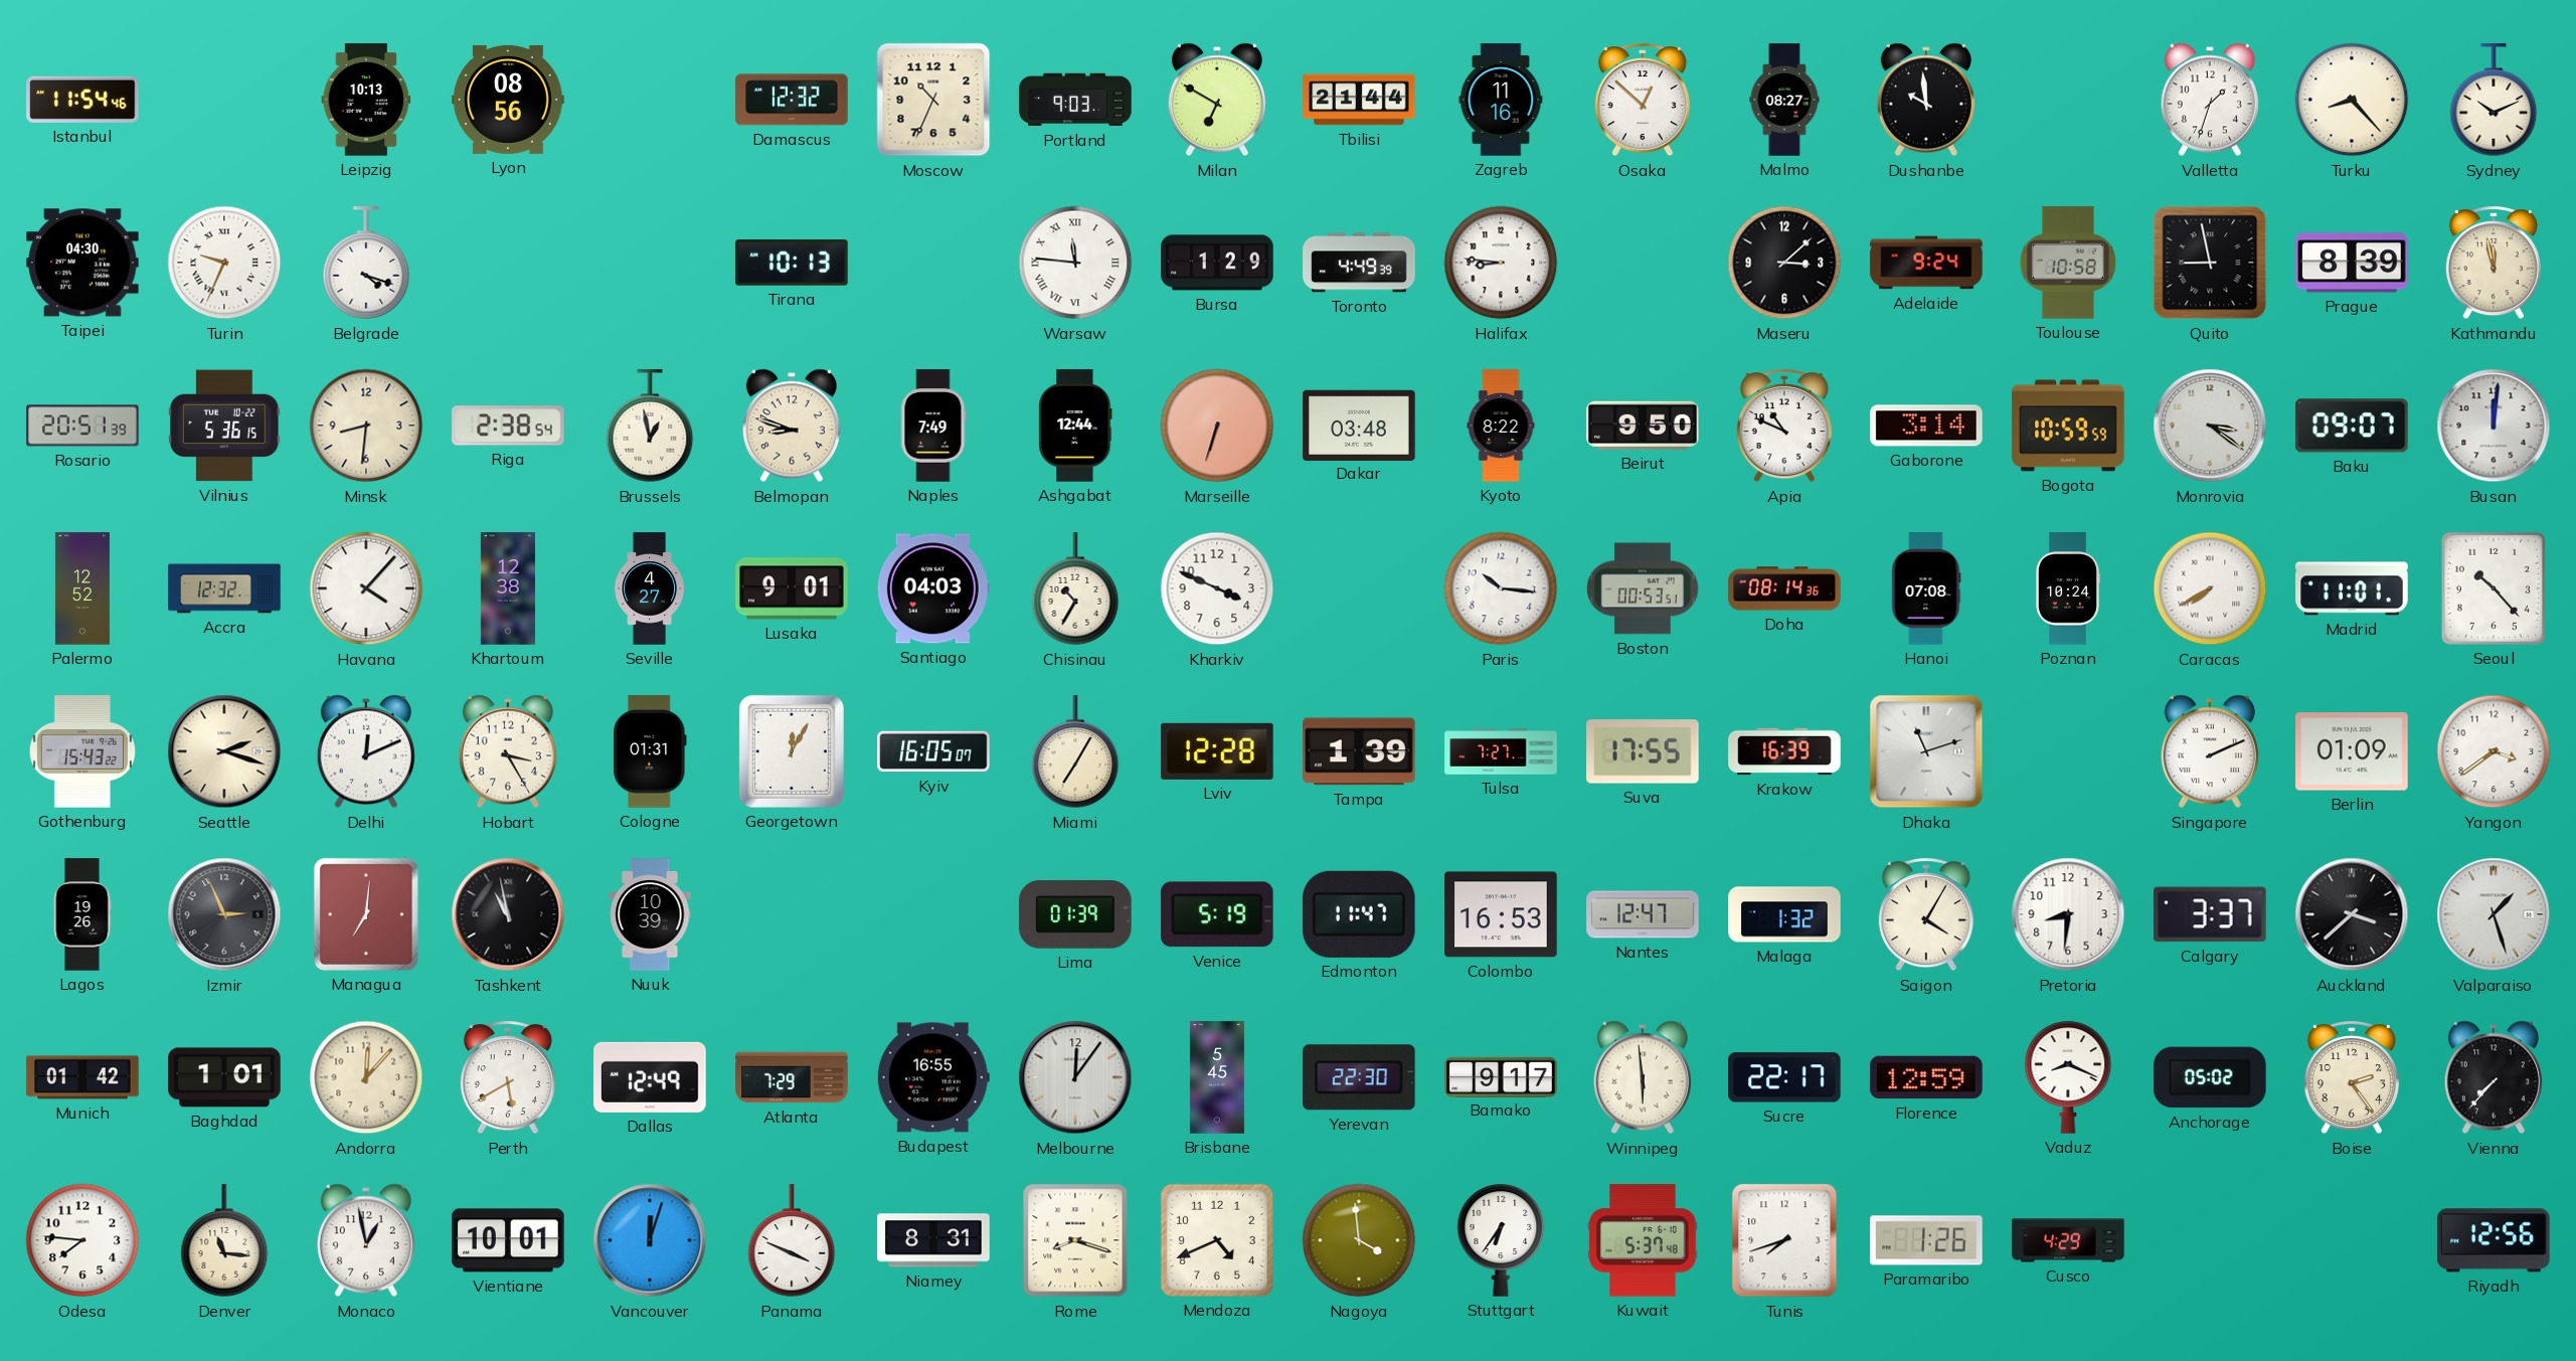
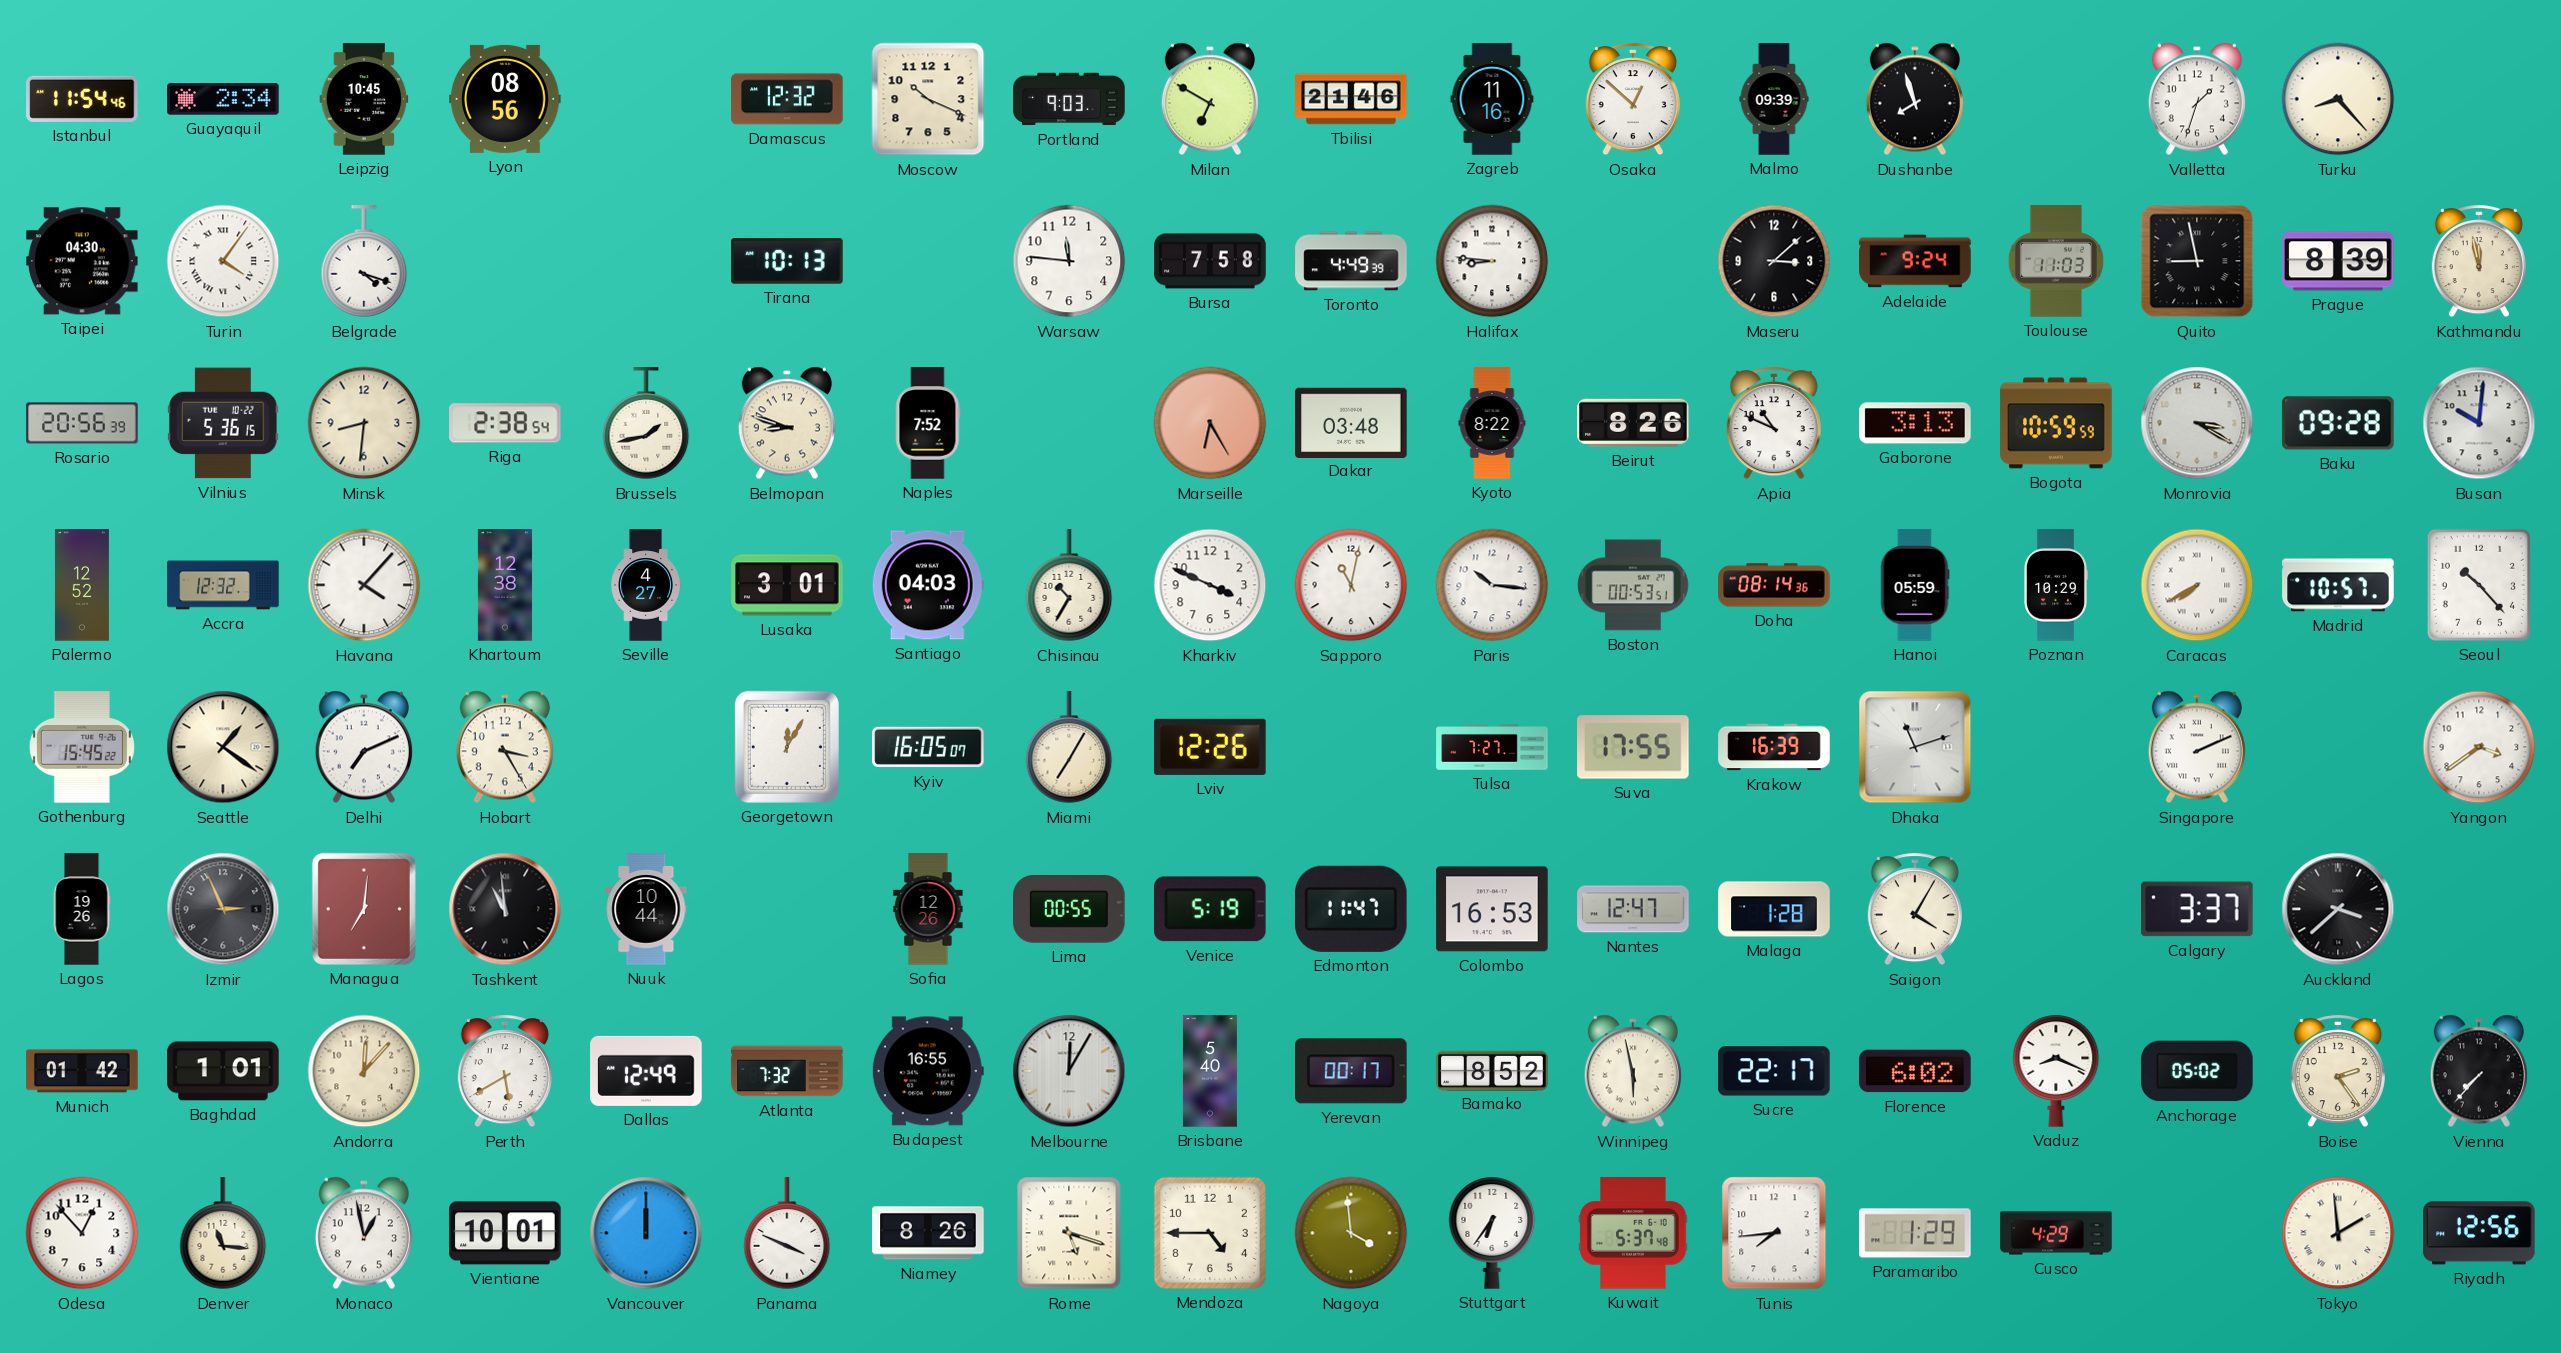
Guayaquil: none -> 2:34 (223, 99)
Leipzig: 10:13 -> 10:45 (364, 99)
Moscow: 10:34 -> 10:19 (928, 99)
Tbilisi: 21:44 -> 21:46 (1351, 99)
Malmo: 08:27 -> 09:39 (1774, 99)
Dushanbe: 9:59 -> 7:57 (1915, 99)
Sydney: 10:11 -> none (2494, 101)
Turin: 9:34 -> 4:06 (223, 261)
Warsaw numerals: Roman -> Arabic (1069, 261)
Bursa: 1:29 -> 7:58 (1210, 261)
Toulouse: 10:58 -> 11:03 (2056, 261)
Rosario: 20:51 -> 20:56 (82, 423)
Brussels: 12:58 -> 1:43 (646, 424)
Naples: 7:49 -> 7:52 (928, 423)
Ashgabat: 12:44 -> none (1075, 426)
Marseille: 6:33 -> 6:25 (1210, 423)
Beirut: 9:50 -> 8:26 (1633, 423)
Gaborone: 3:14 -> 3:13 (1915, 423)
Monrovia: 3:21 -> 3:20 (2197, 423)
Baku: 09:07 -> 09:28 (2338, 423)
Busan: 12:01 -> 10:01 (2479, 423)
Lusaka: 9:01 -> 3:01 (787, 585)
Sapporo: none -> 11:02 (1351, 585)
Hanoi: 07:08 -> 05:59 (1915, 585)
Poznan: 10:24 -> 10:29 (2056, 585)
Madrid: 11:01 -> 10:57 (2338, 585)
Gothenburg: 15:43 -> 15:45 (82, 747)
Seattle: 2:18 -> 1:21 (223, 747)
Delhi: 12:11 -> 7:11 (364, 747)
Cologne: 01:31 -> none (650, 751)
Lviv: 12:28 -> 12:26 (1210, 747)
Tampa: 1:39 -> none (1359, 751)
Berlin: 01:09 -> none (2352, 751)
Tashkent: 10:58 -> 10:59 (505, 909)
Nuuk: 10:39 -> 10:44 (646, 909)
Sofia: none -> 12:26 (928, 909)
Lima: 01:39 -> 00:55 (1069, 910)
Malaga: 1:32 -> 1:28 (1774, 909)
Pretoria: 8:31 -> none (2068, 914)
Valparaiso: 1:27 -> none (2494, 914)
Atlanta: 7:29 -> 7:32 (787, 1071)
Melbourne: 12:06 -> 12:05 (1069, 1071)
Brisbane: 5:45 -> 5:40 (1210, 1071)
Yerevan: 22:30 -> 00:17 (1352, 1071)
Bamako: 9:17 -> 8:52 (1492, 1070)
Winnipeg: 5:59 -> 5:58 (1633, 1071)
Florence: 12:59 -> 6:02 (1915, 1071)
Odesa: 7:46 -> 12:53 (82, 1233)
Vancouver: 12:03 -> 12:00 (646, 1233)
Niamey: 8:31 -> 8:26 (928, 1233)
Rome: 8:18 -> 5:18 (1069, 1233)
Mendoza: 4:41 -> 4:45 (1210, 1233)
Tunis: 7:42 -> 7:44 (1774, 1233)
Paramaribo: 1:26 -> 1:29 (1915, 1233)
Tokyo: none -> 1:59 (2338, 1233)
